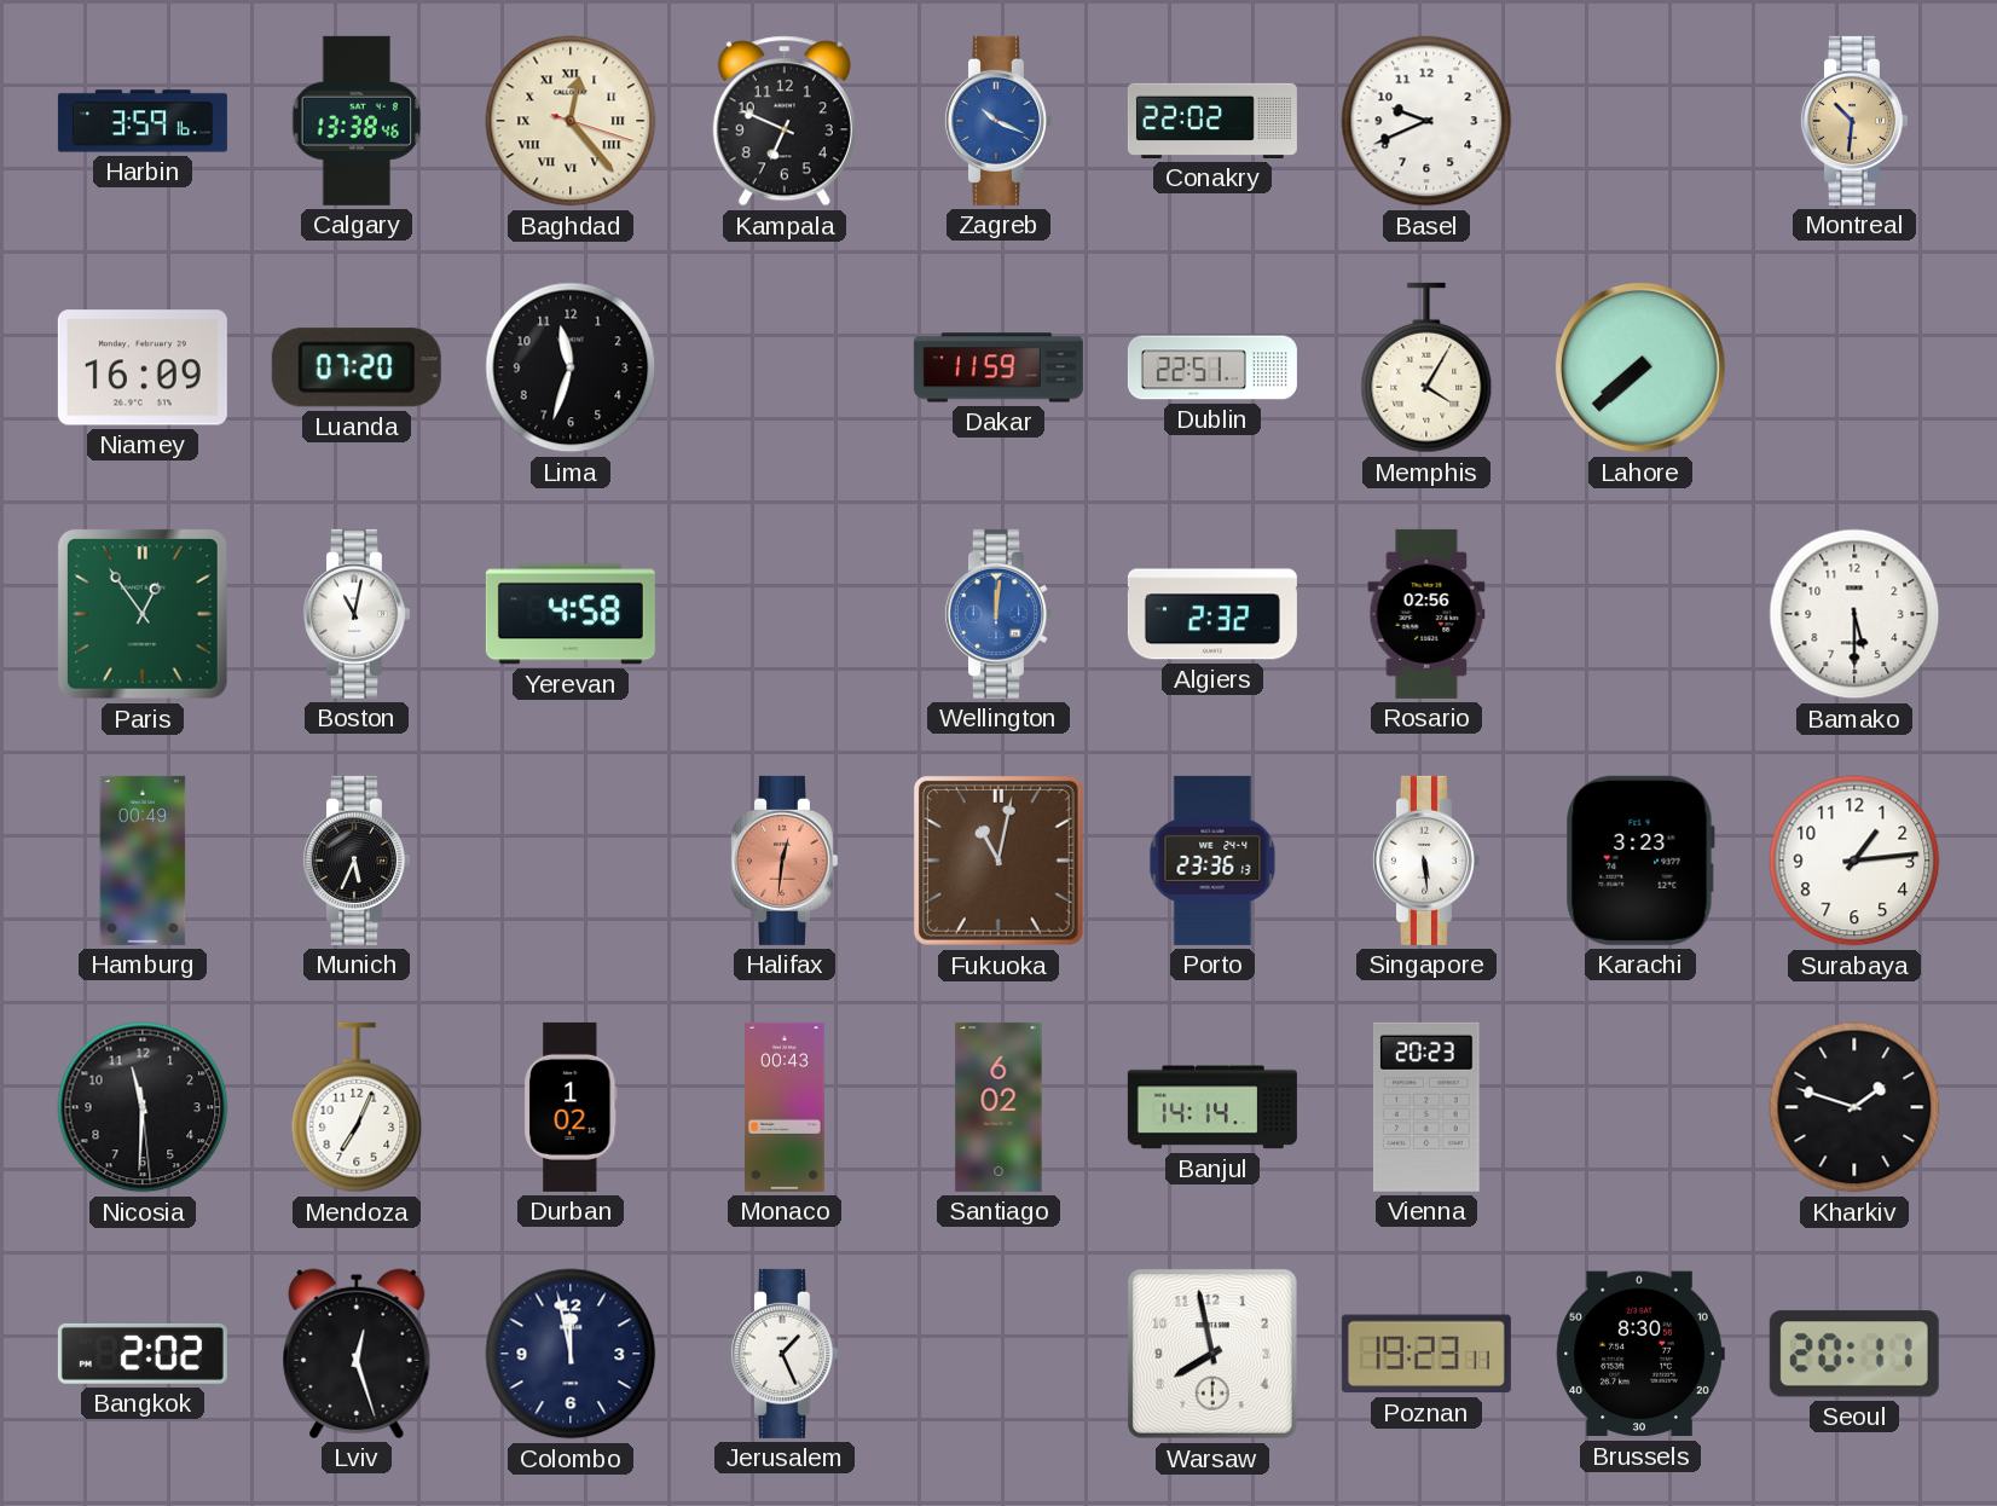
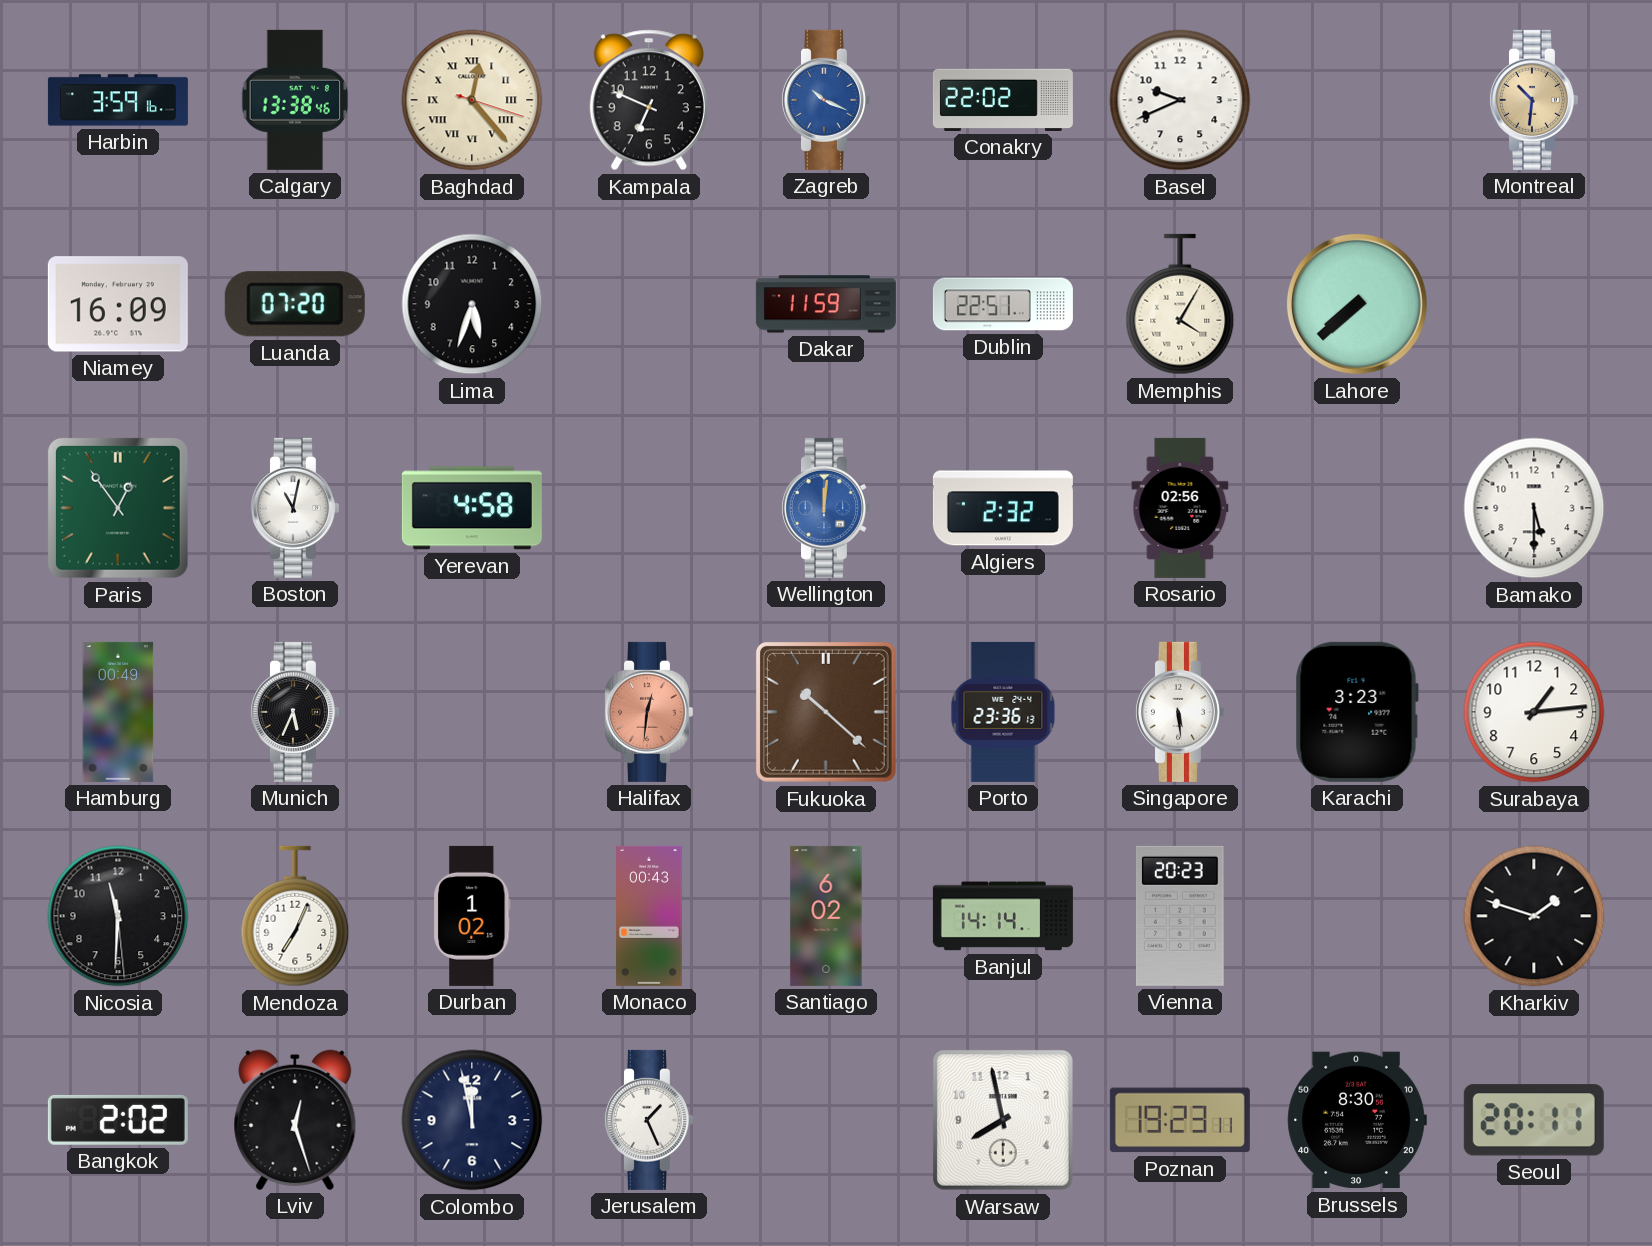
Lima: 11:33 -> 5:33 (472, 304)
Fukuoka: 11:02 -> 10:22 (826, 712)
